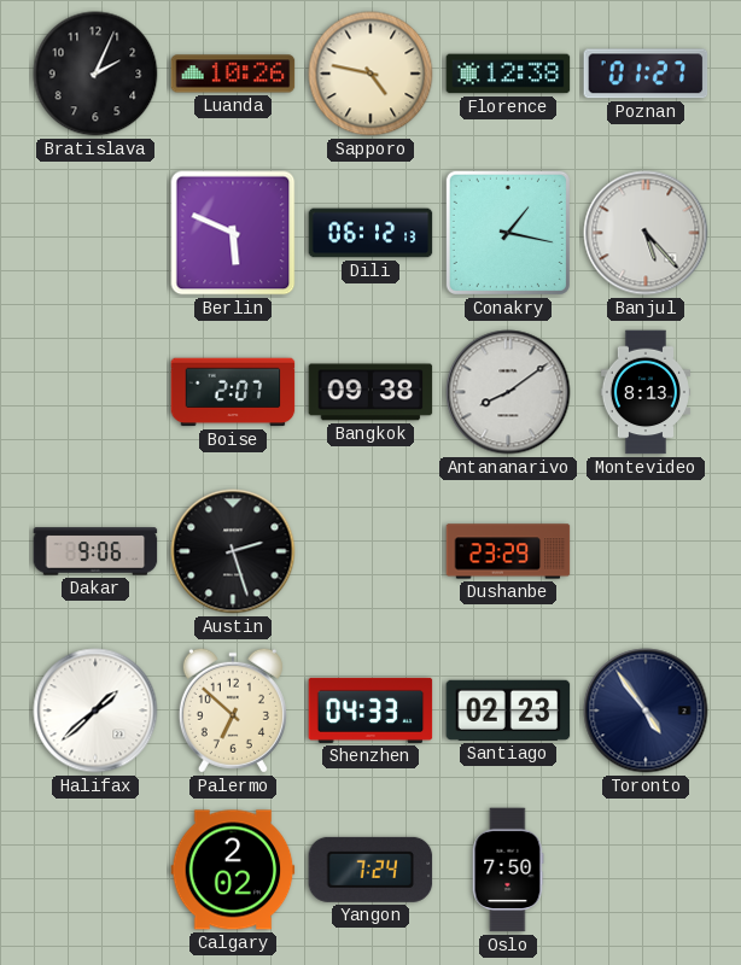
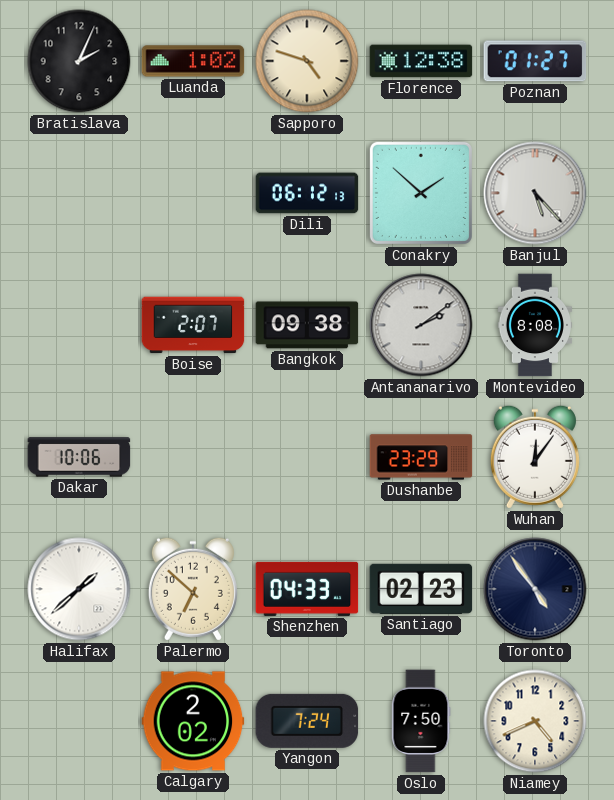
Luanda: 10:26 -> 1:02 (193, 61)
Sapporo: 4:47 -> 4:48 (307, 61)
Berlin: 5:49 -> none (233, 233)
Conakry: 1:17 -> 1:52 (421, 193)
Antananarivo: 8:09 -> 2:09 (421, 325)
Montevideo: 8:13 -> 8:08 (534, 325)
Dakar: 9:06 -> 10:06 (79, 457)
Austin: 2:27 -> none (233, 551)
Wuhan: none -> 12:06 (535, 457)
Niamey: none -> 4:41 (535, 721)
